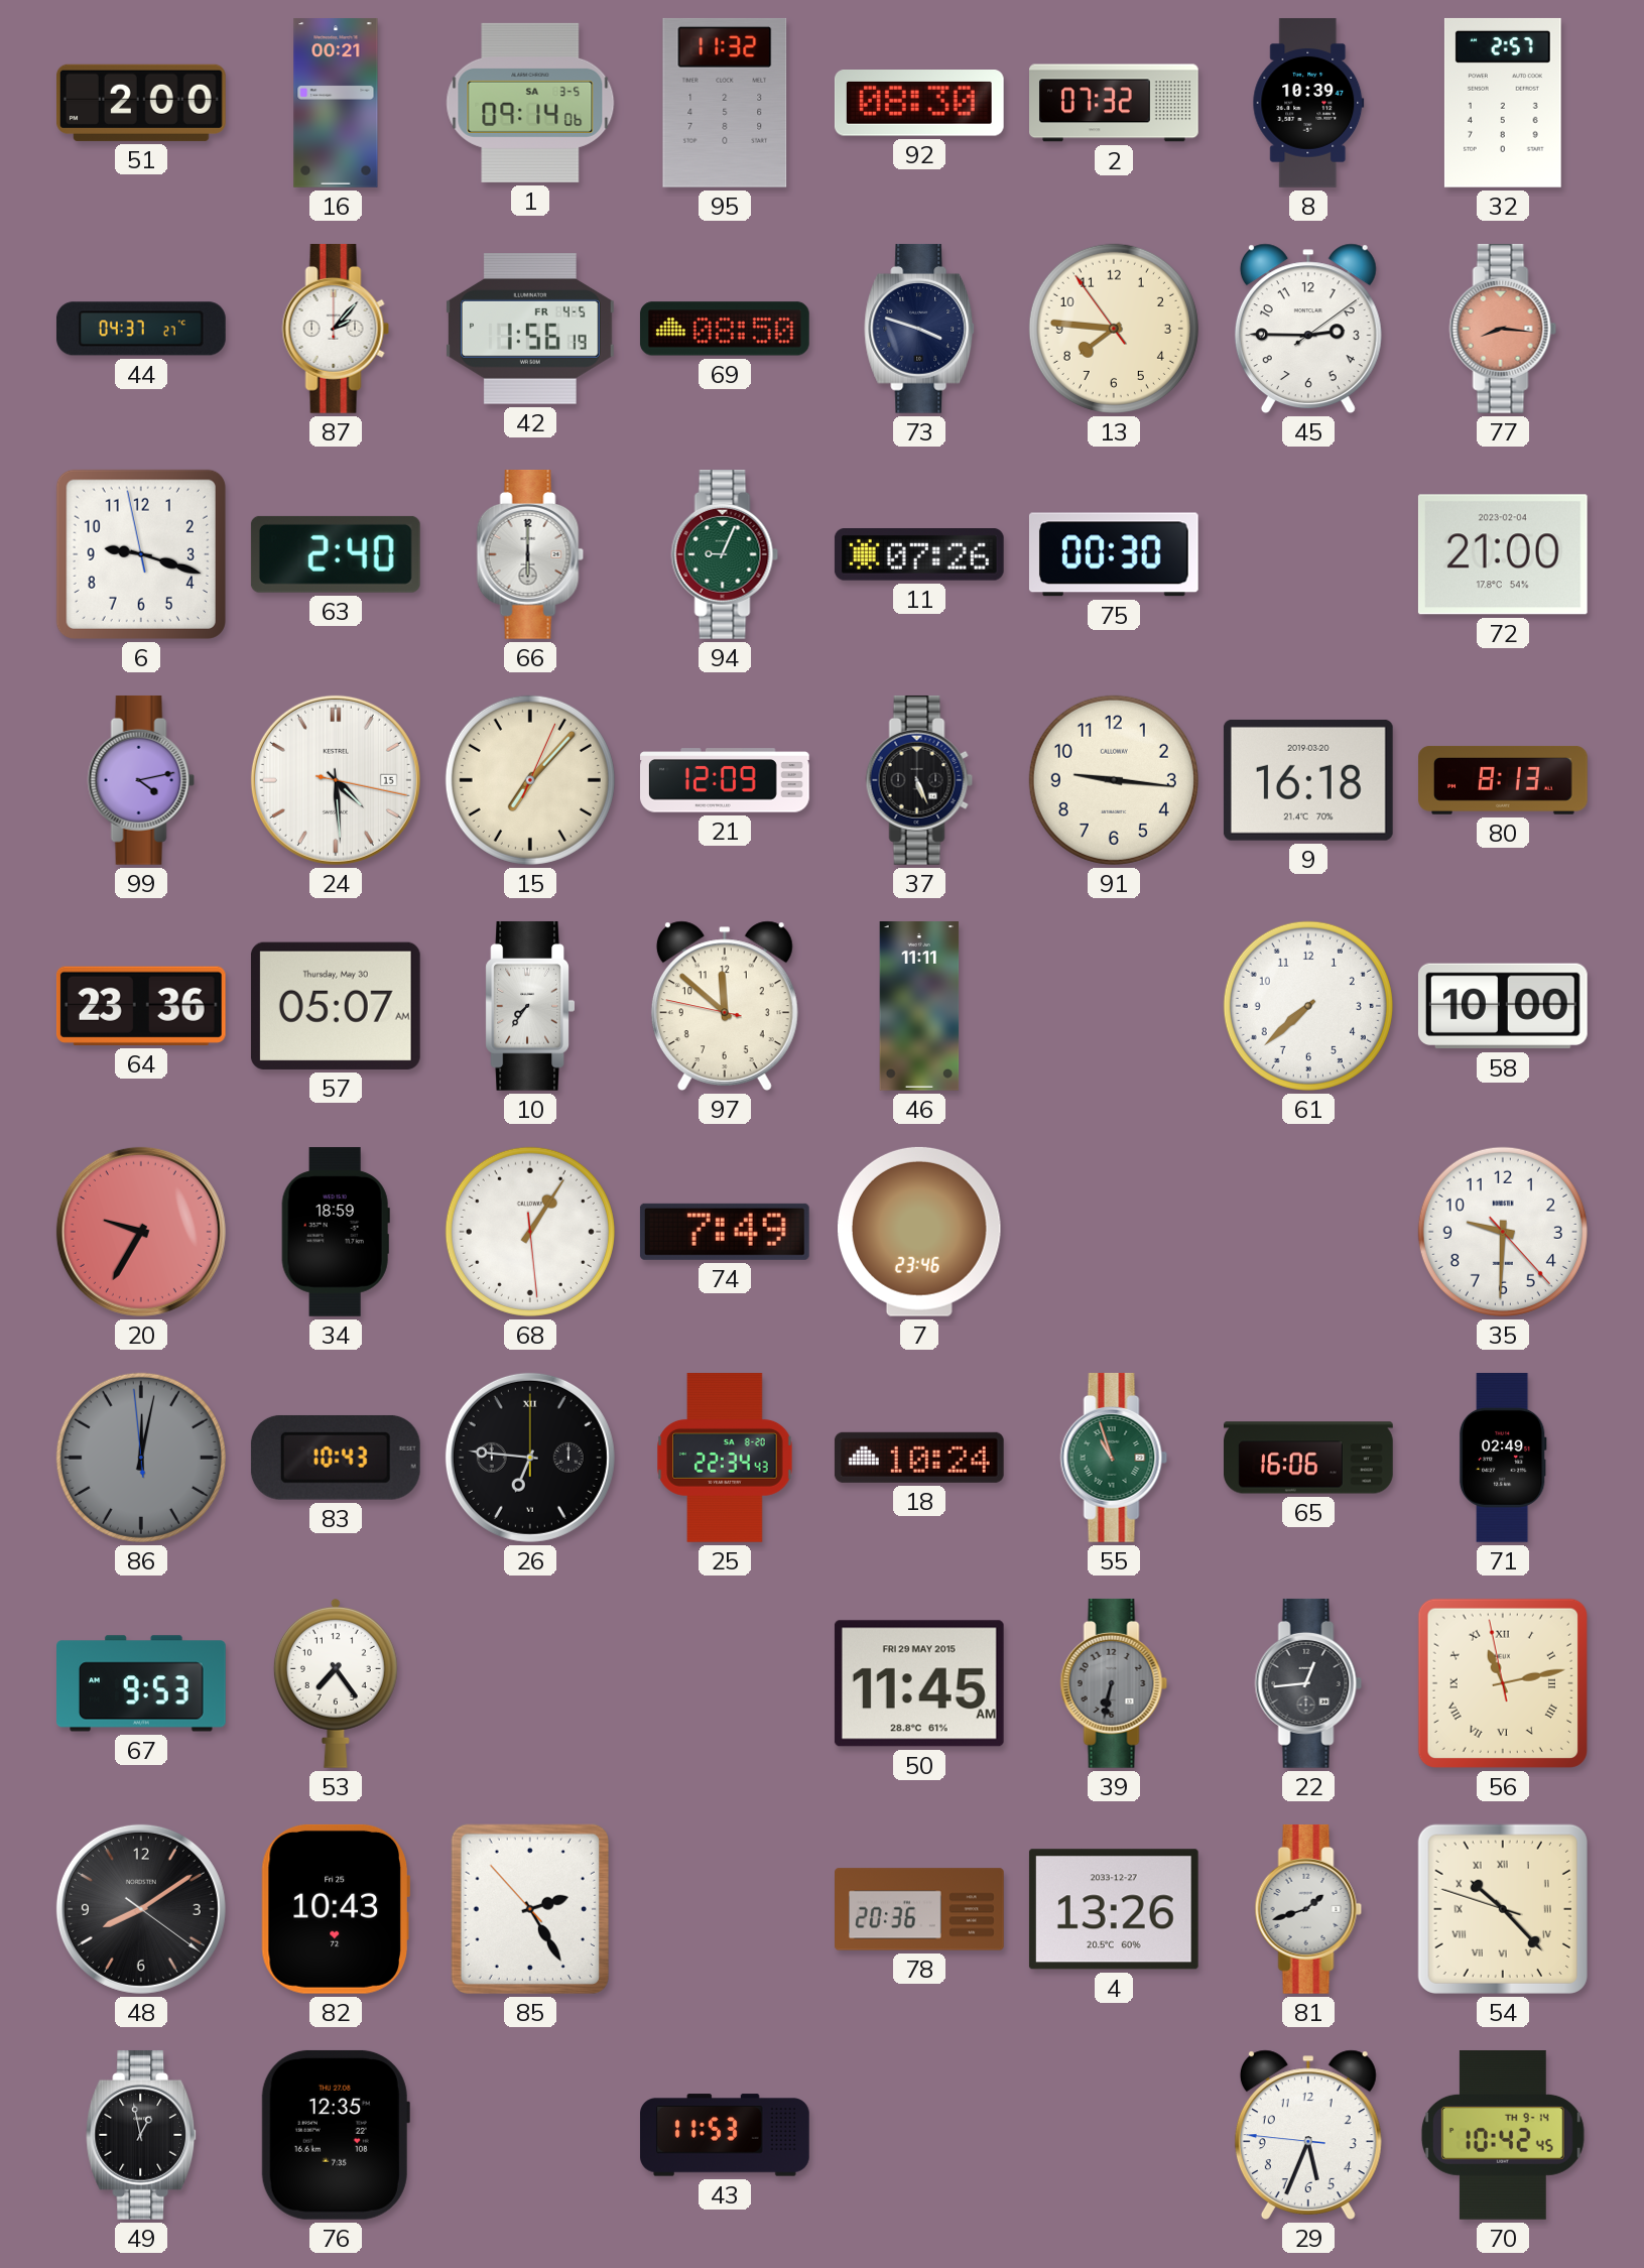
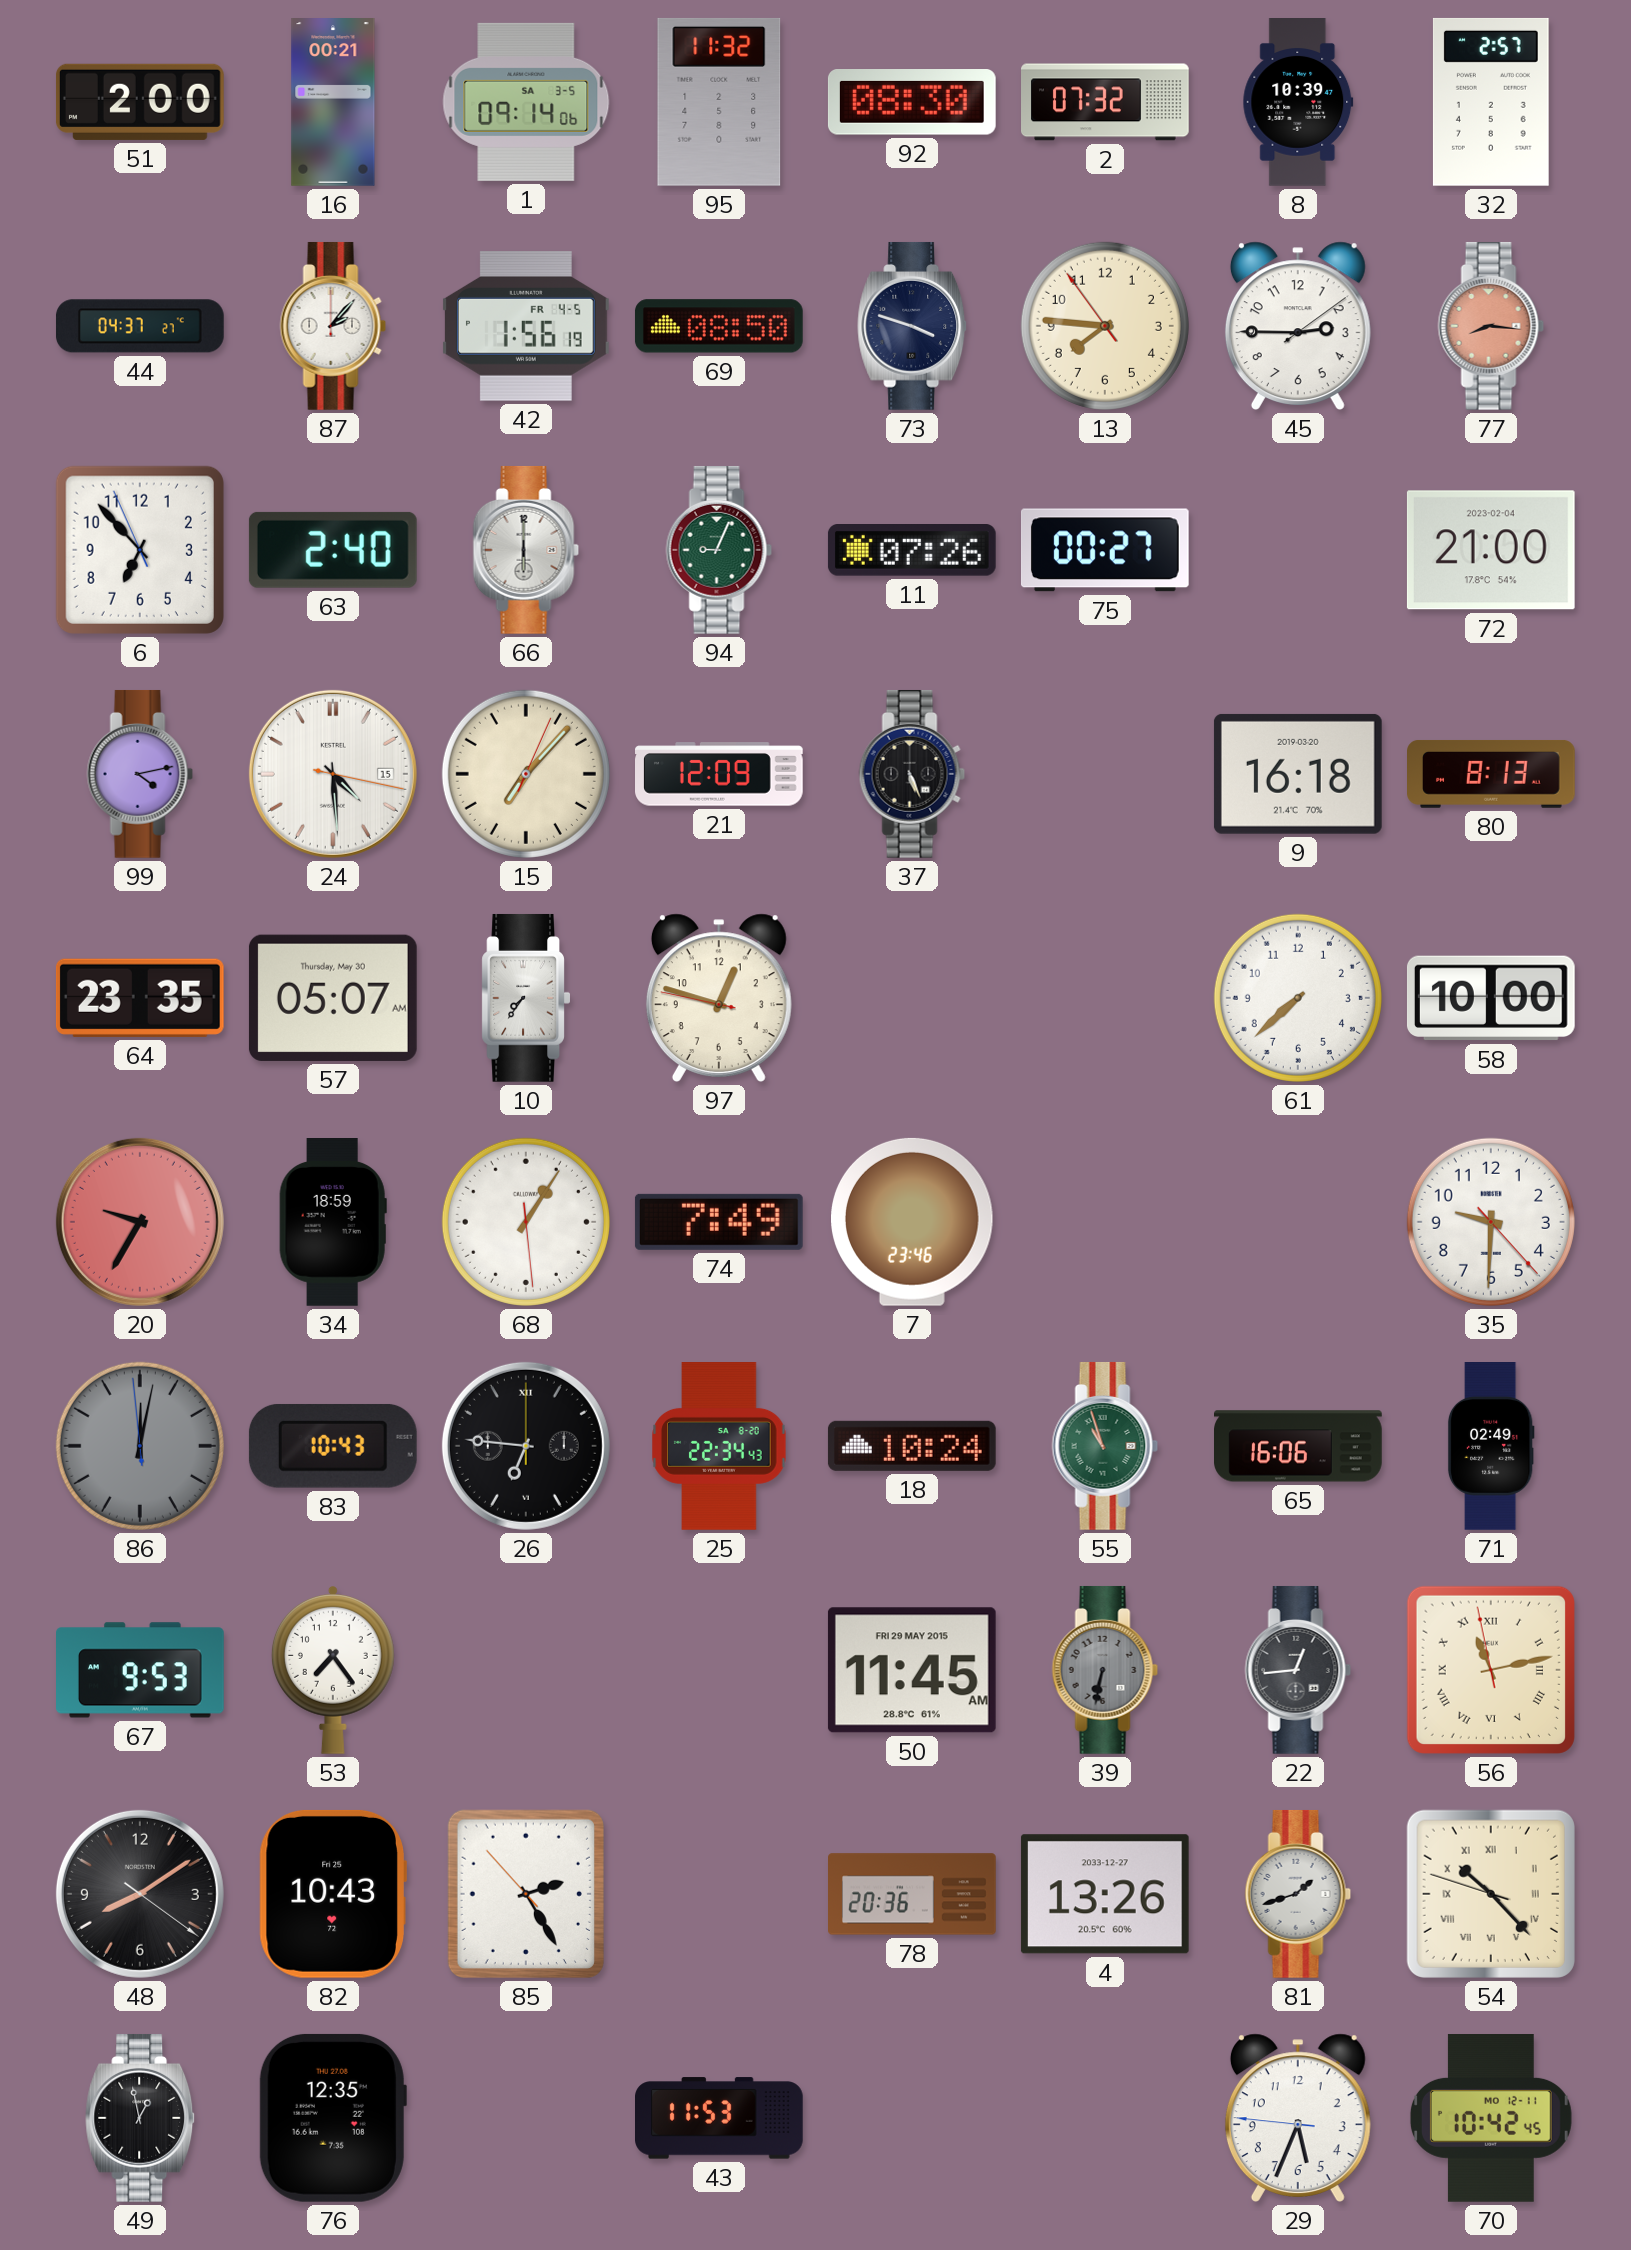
6: 9:17 -> 6:52 (140, 550)
75: 00:30 -> 00:27 (1105, 550)
91: 9:16 -> none (1114, 780)
64: 23:36 -> 23:35 (140, 998)
97: 11:51 -> 12:47 (719, 998)
46: 11:11 -> none (919, 1007)
70 date: TH 9-14 -> MO 12-11 (1491, 2119)
